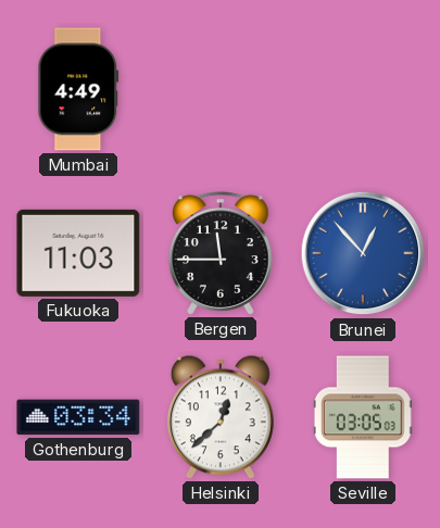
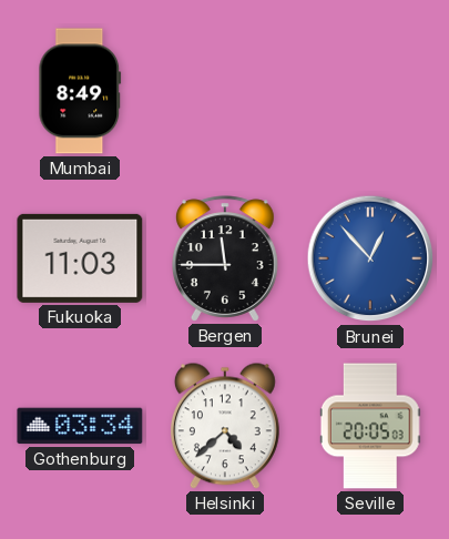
Mumbai: 4:49 -> 8:49 (80, 91)
Helsinki: 12:38 -> 4:38 (225, 426)
Seville: 03:05 -> 20:05 (370, 426)
